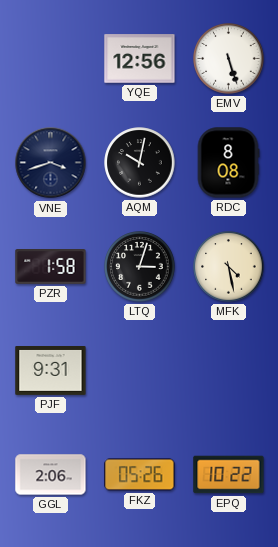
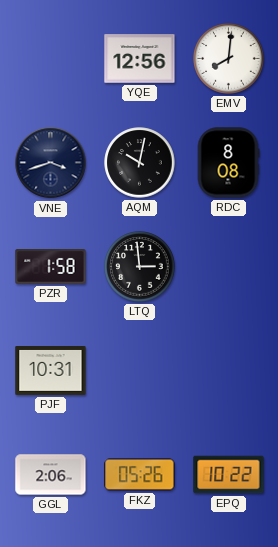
EMV: 5:27 -> 8:01 (229, 59)
LTQ: 3:03 -> 2:59 (140, 267)
MFK: 4:28 -> none (229, 267)
PJF: 9:31 -> 10:31 (51, 371)
